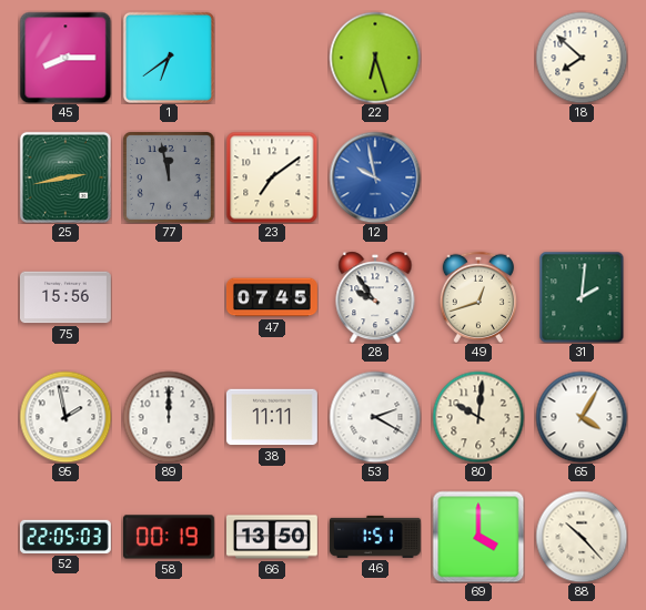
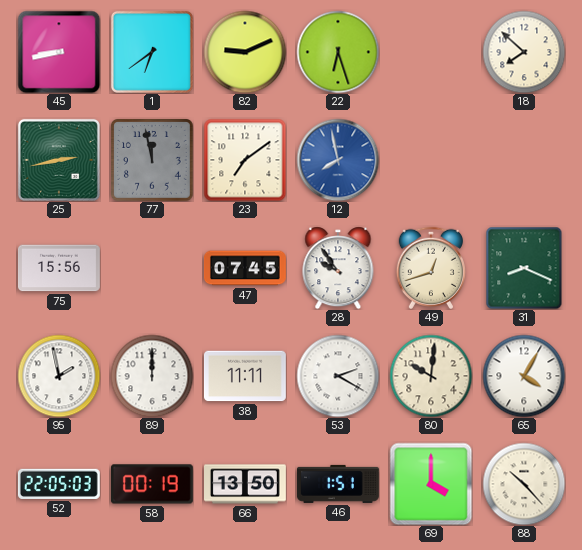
45: 8:15 -> 8:43 (59, 52)
82: none -> 9:11 (245, 52)
12: 9:58 -> 7:58 (338, 160)
31: 2:01 -> 8:19 (524, 268)
